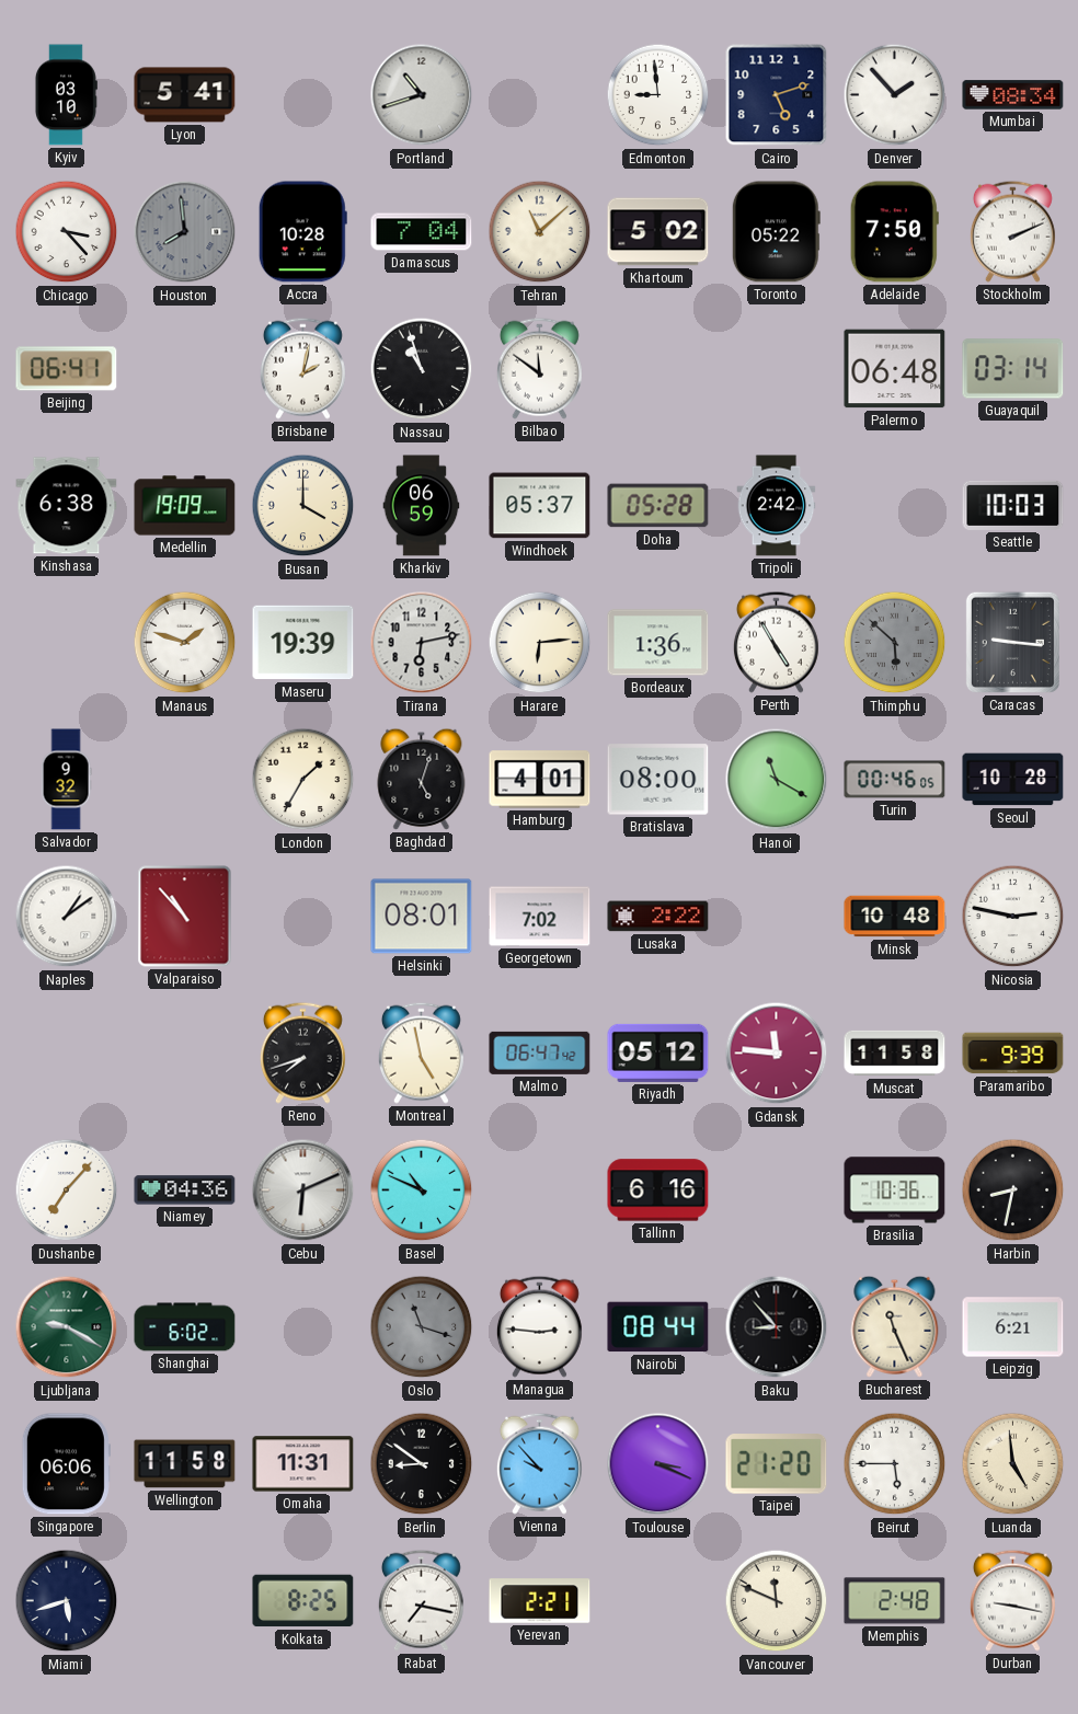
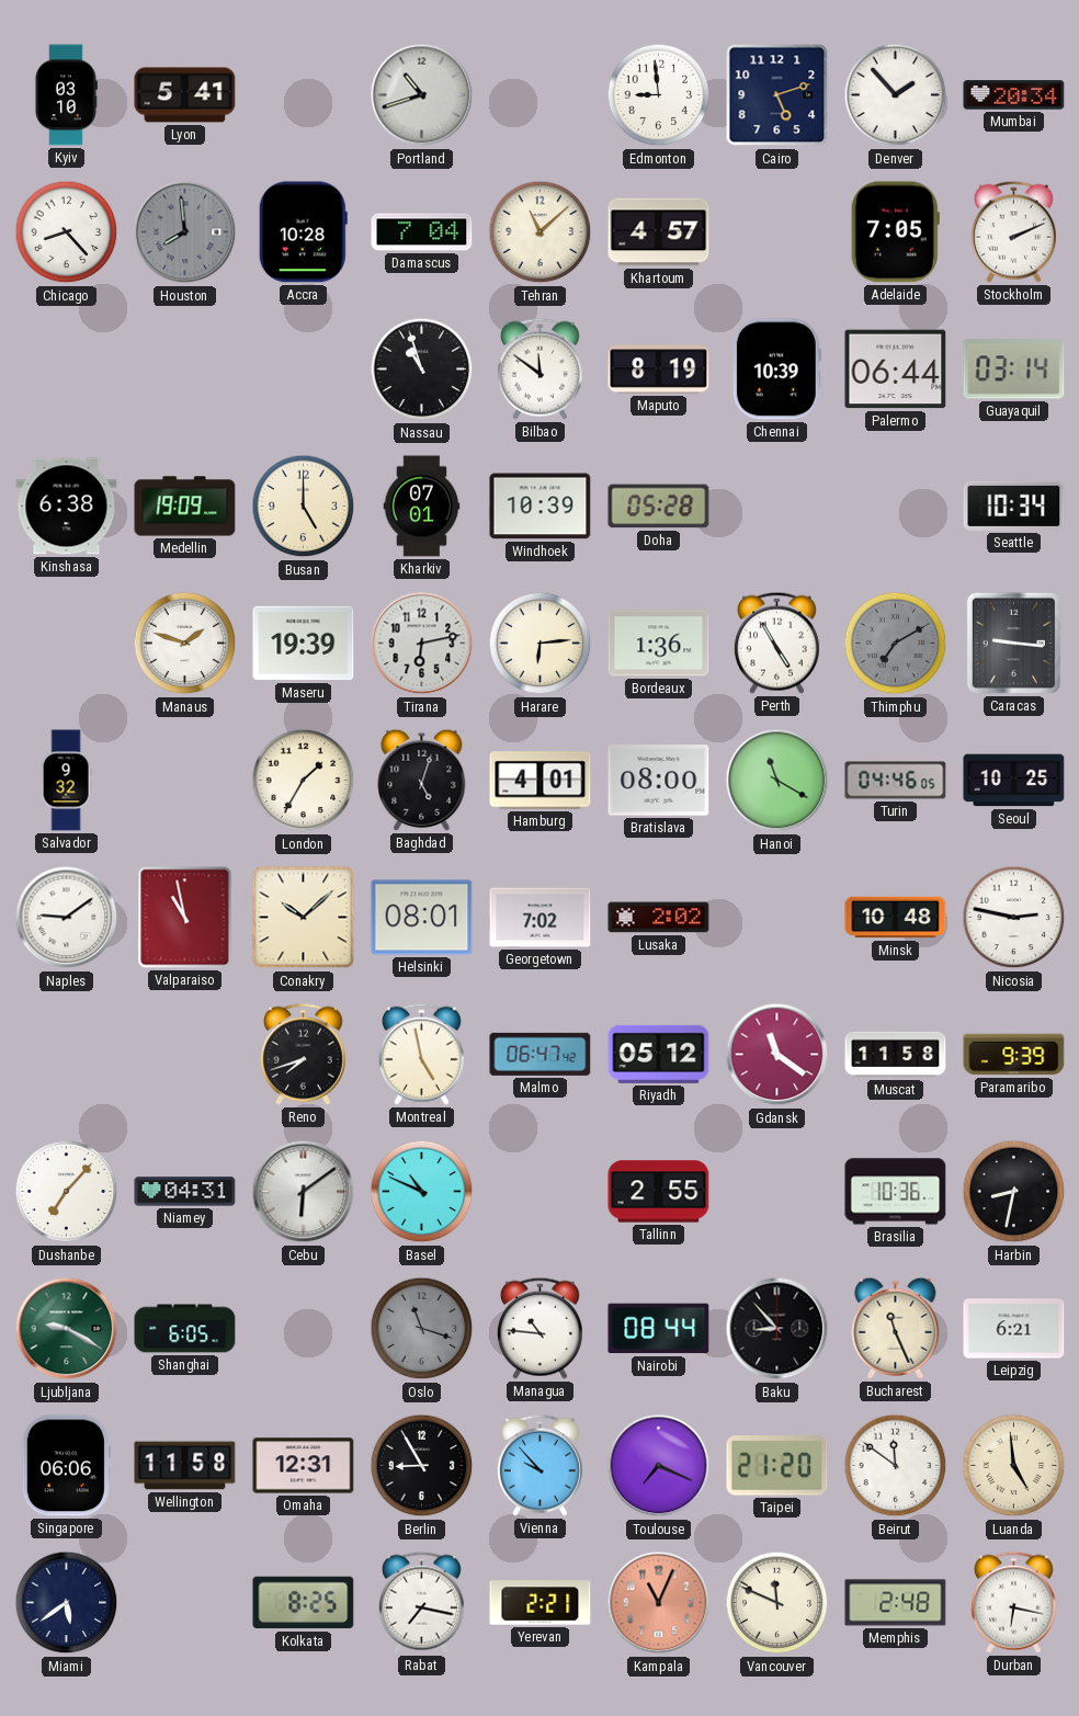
Mumbai: 08:34 -> 20:34 (1014, 95)
Chicago: 3:23 -> 8:23 (67, 232)
Khartoum: 5:02 -> 4:57 (659, 232)
Toronto: 05:22 -> none (776, 232)
Adelaide: 7:50 -> 7:05 (895, 232)
Beijing: 06:41 -> none (67, 369)
Brisbane: 2:02 -> none (302, 368)
Maputo: none -> 8:19 (659, 370)
Chennai: none -> 10:39 (776, 370)
Palermo: 06:48 -> 06:44 (896, 370)
Busan: 4:00 -> 5:00 (304, 507)
Kharkiv: 06:59 -> 07:01 (422, 507)
Windhoek: 05:37 -> 10:39 (541, 507)
Tripoli: 2:42 -> none (777, 506)
Seattle: 10:03 -> 10:34 (1014, 505)
Thimphu: 5:52 -> 7:10 (896, 644)
Turin: 00:46 -> 04:46 (896, 781)
Seoul: 10:28 -> 10:25 (1014, 781)
Naples: 1:09 -> 9:09 (67, 918)
Valparaiso: 10:53 -> 10:58 (185, 918)
Conakry: none -> 10:08 (304, 918)
Lusaka: 2:22 -> 2:02 (659, 918)
Gdansk: 11:46 -> 11:21 (777, 1055)
Niamey: 04:36 -> 04:31 (185, 1192)
Cebu: 6:11 -> 6:09 (304, 1192)
Tallinn: 6:16 -> 2:55 (659, 1192)
Shanghai: 6:02 -> 6:05 (185, 1329)
Managua: 2:46 -> 10:46 (539, 1328)
Omaha: 11:31 -> 12:31 (304, 1466)
Berlin: 8:51 -> 8:55 (422, 1466)
Toulouse: 3:19 -> 7:19 (659, 1466)
Beirut: 5:45 -> 11:51 (896, 1466)
Miami: 5:42 -> 5:39 (67, 1603)
Kampala: none -> 11:04 (659, 1603)
Durban: 9:17 -> 6:17 (1013, 1602)
